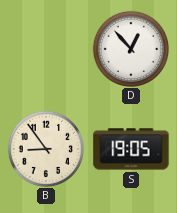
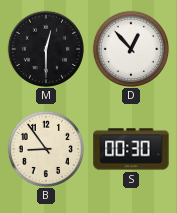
M: none -> 12:30 (45, 48)
S: 19:05 -> 00:30 (131, 149)
